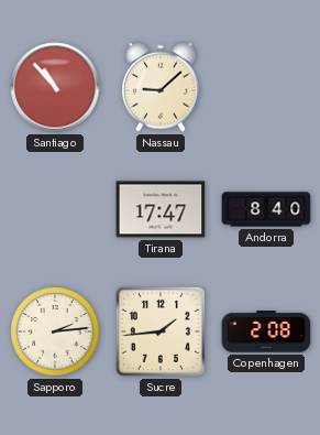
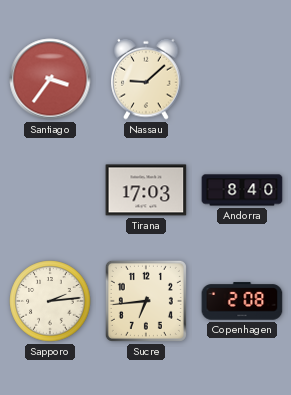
Santiago: 10:53 -> 3:36 (50, 79)
Tirana: 17:47 -> 17:03 (146, 190)
Sucre: 1:44 -> 6:44 (146, 301)
